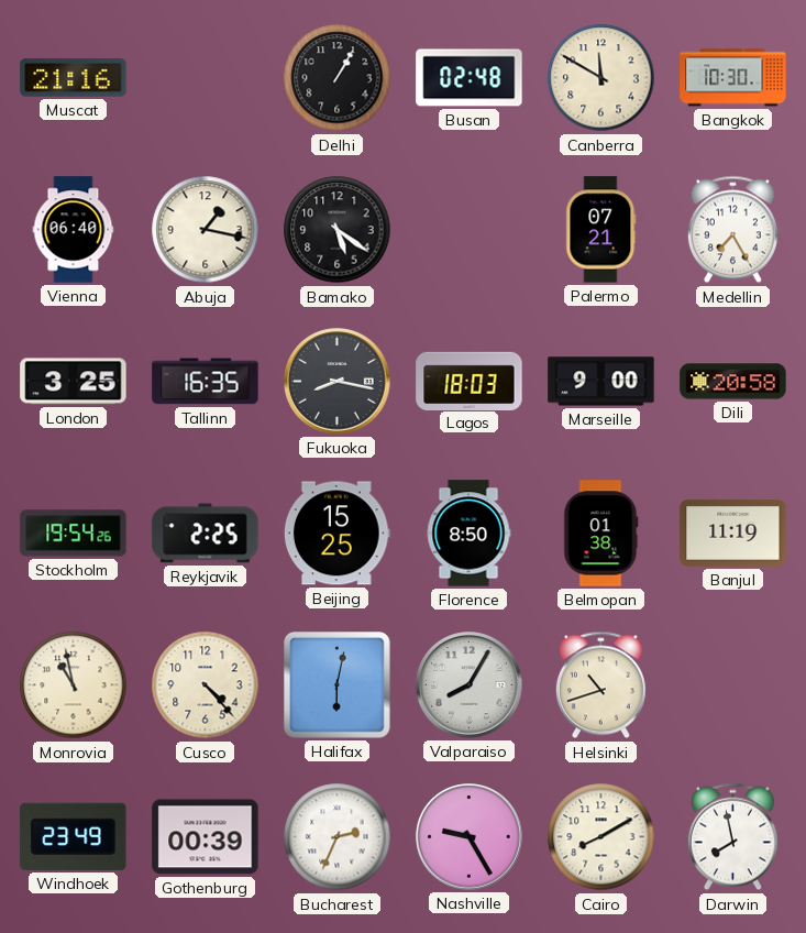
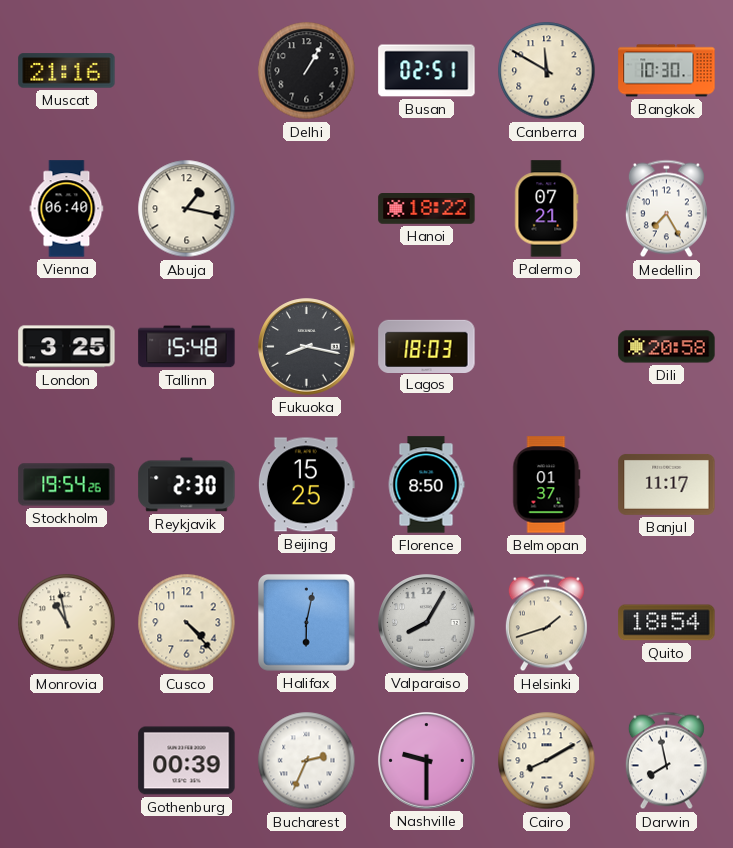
Busan: 02:48 -> 02:51 (427, 71)
Bamako: 5:21 -> none (338, 230)
Hanoi: none -> 18:22 (427, 209)
Tallinn: 16:35 -> 15:48 (187, 347)
Marseille: 9:00 -> none (601, 382)
Reykjavik: 2:25 -> 2:30 (187, 485)
Belmopan: 01:38 -> 01:37 (547, 485)
Banjul: 11:19 -> 11:17 (667, 484)
Helsinki: 10:42 -> 1:42 (546, 623)
Quito: none -> 18:54 (667, 623)
Windhoek: 23:49 -> none (74, 836)
Nashville: 9:25 -> 9:30 (427, 761)
